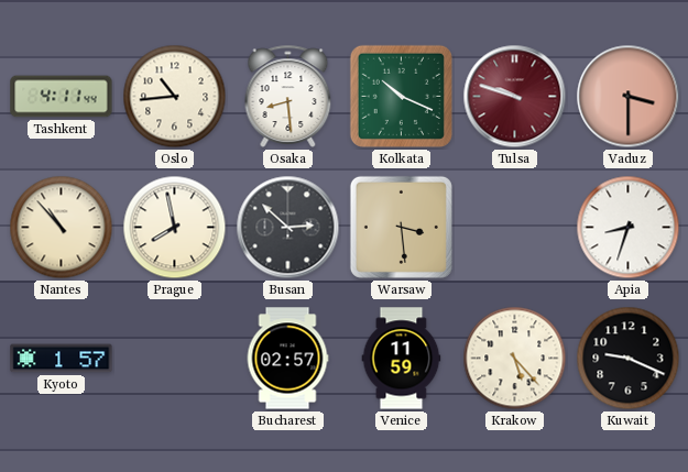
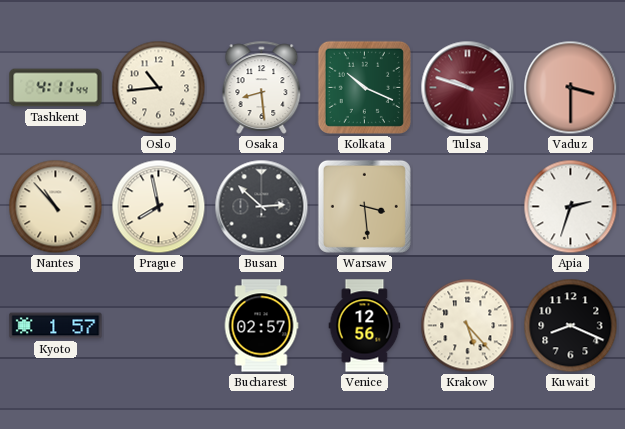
Apia: 8:33 -> 2:33 (571, 207)
Venice: 11:59 -> 12:56 (365, 326)
Kuwait: 9:19 -> 8:19 (571, 326)
